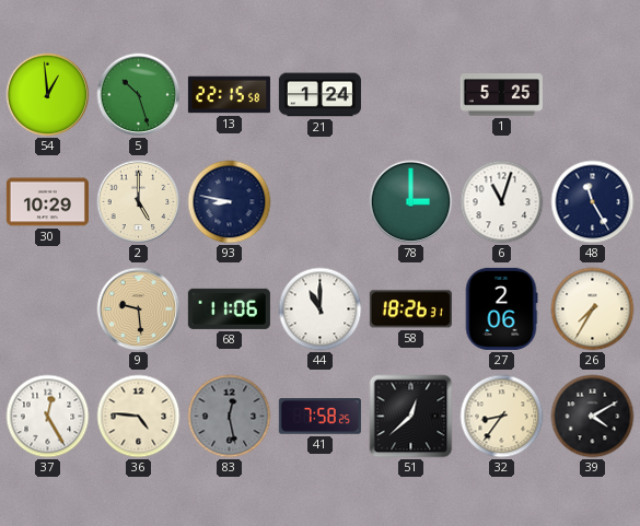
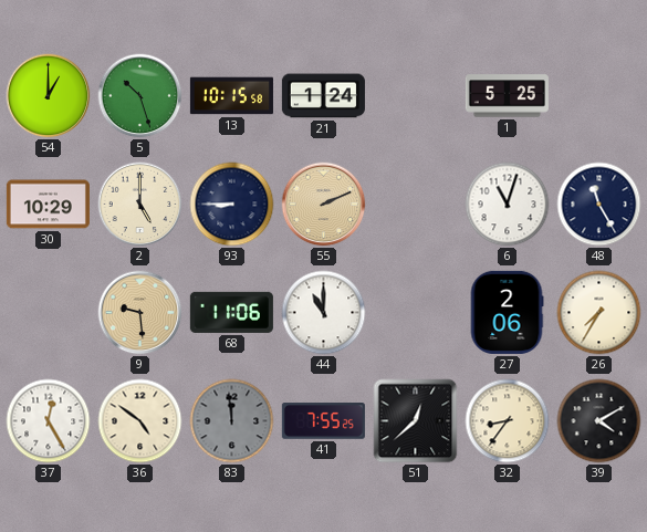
54: 12:59 -> 1:00 (49, 96)
13: 22:15 -> 10:15 (231, 96)
93: 8:47 -> 8:45 (232, 205)
55: none -> 2:11 (324, 205)
78: 3:00 -> none (411, 202)
58: 18:26 -> none (410, 309)
36: 4:46 -> 4:51 (140, 421)
83: 12:28 -> 11:59 (232, 421)
41: 7:58 -> 7:55 (323, 421)
